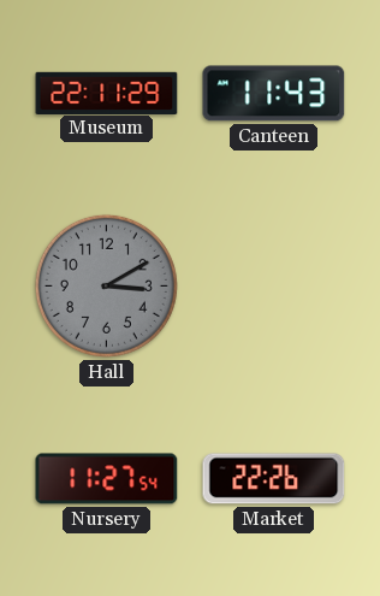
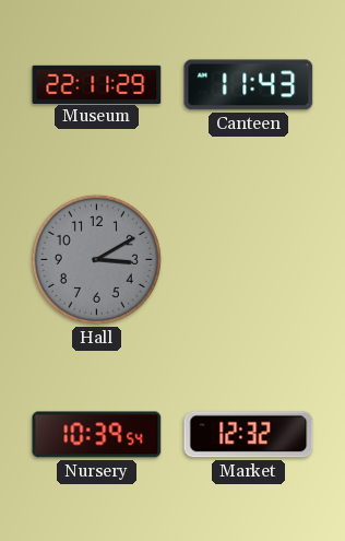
Nursery: 11:27 -> 10:39 (97, 435)
Market: 22:26 -> 12:32 (249, 435)
